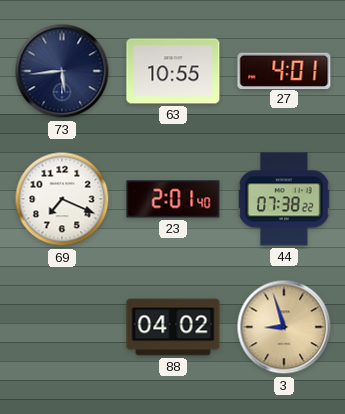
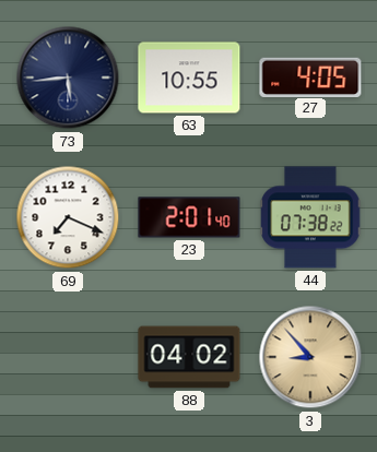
27: 4:01 -> 4:05 (310, 76)
3: 8:57 -> 8:53 (310, 357)
